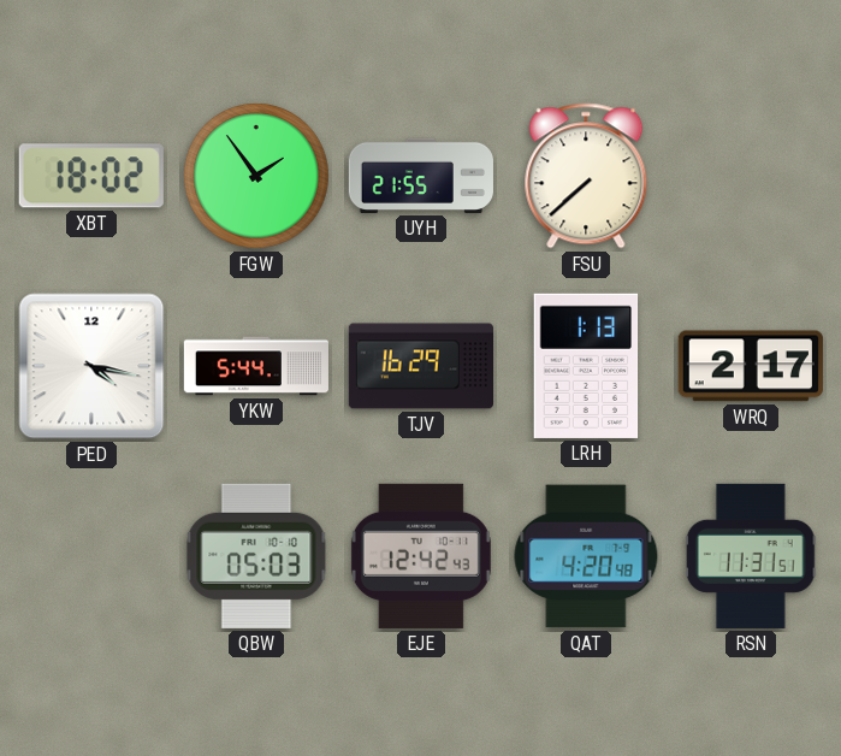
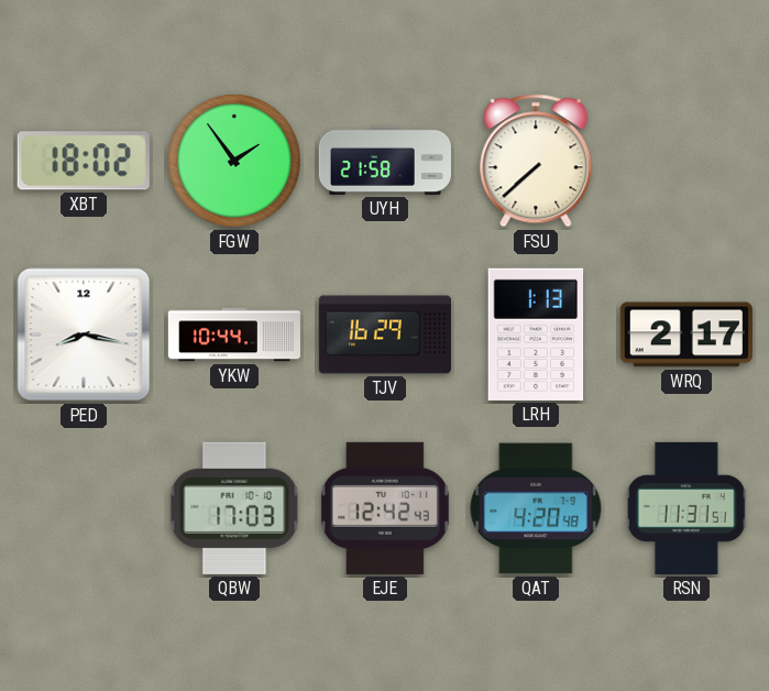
UYH: 21:55 -> 21:58 (385, 161)
PED: 4:17 -> 8:17 (84, 334)
YKW: 5:44 -> 10:44 (234, 334)
QBW: 05:03 -> 17:03 (234, 508)
